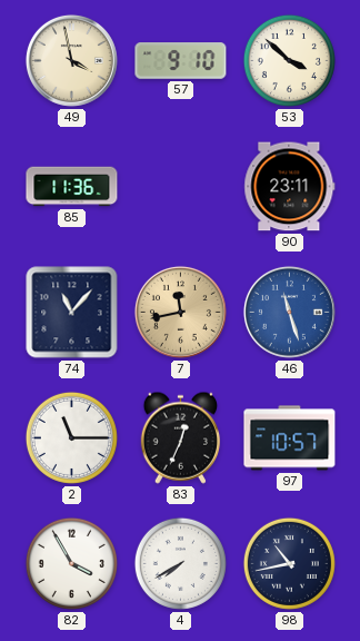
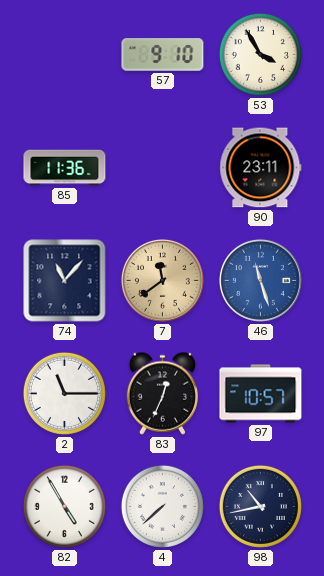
49: 3:58 -> none (71, 60)
53: 3:52 -> 3:55 (260, 54)
7: 11:43 -> 11:39 (162, 280)
82: 3:55 -> 4:55 (64, 506)
4: 7:40 -> 7:38 (162, 506)
